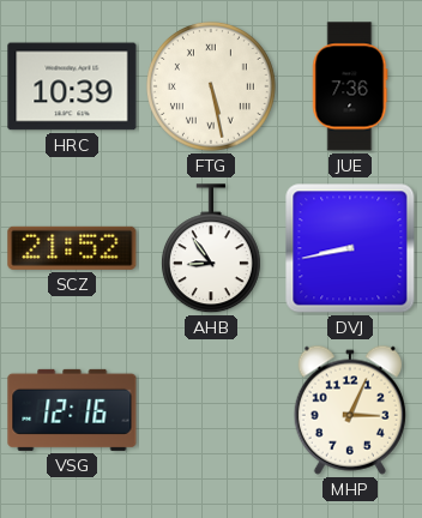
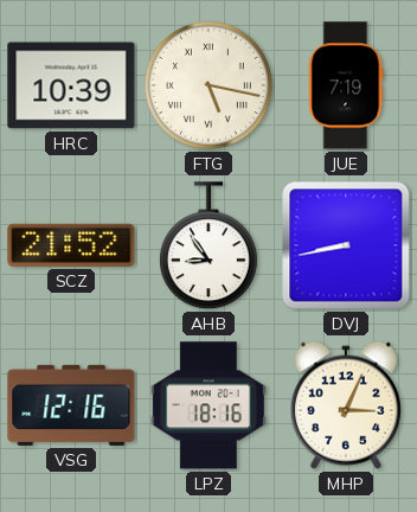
FTG: 5:28 -> 5:17 (208, 85)
JUE: 7:36 -> 7:19 (346, 85)
LPZ: none -> 18:16 (208, 405)
